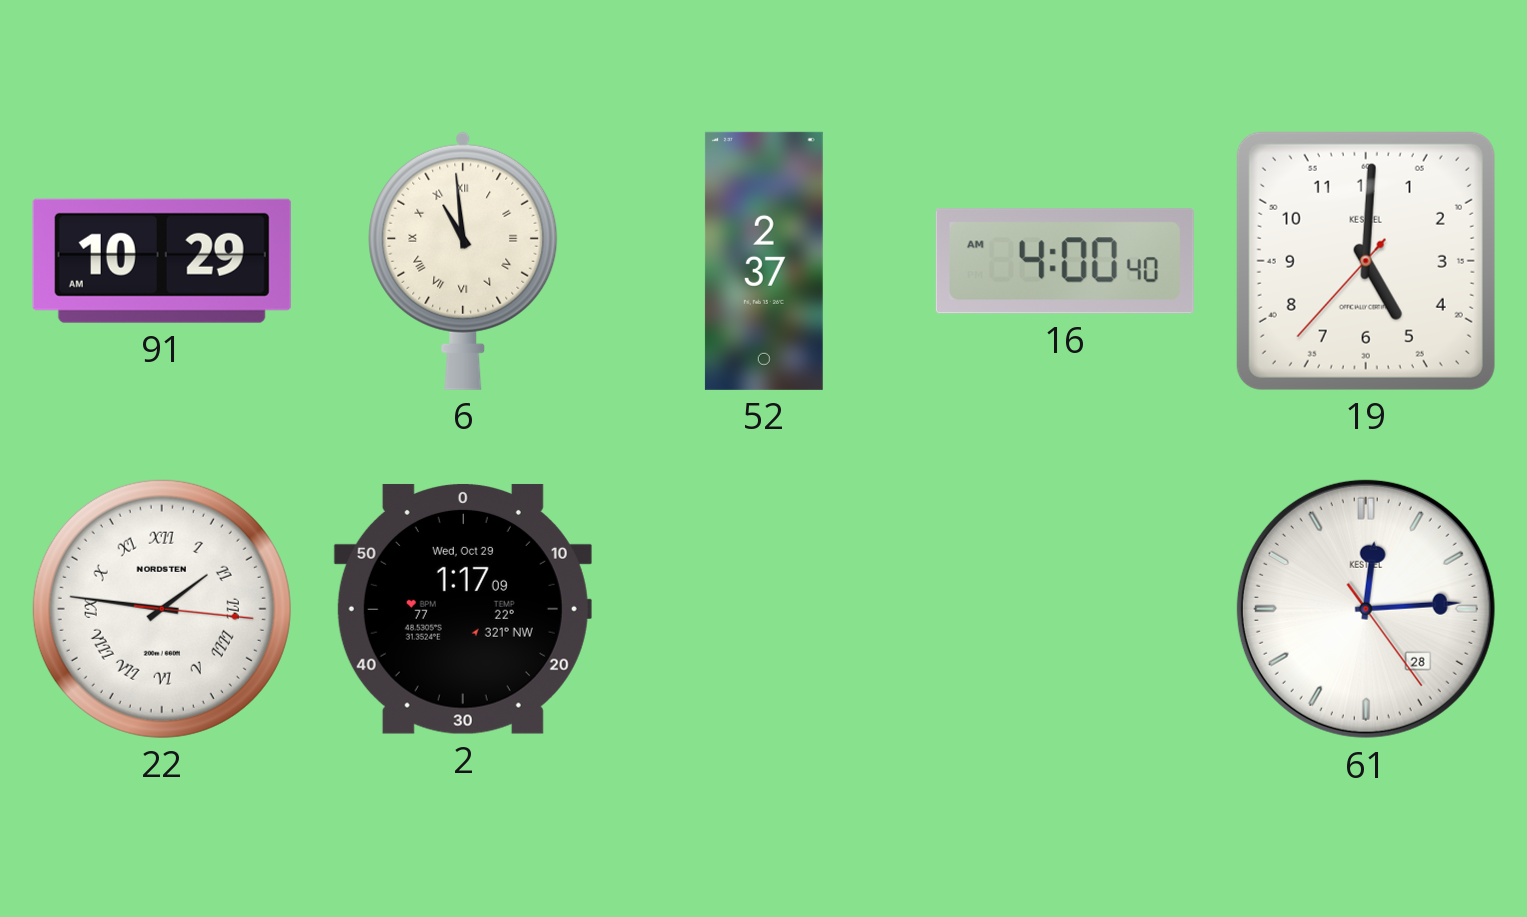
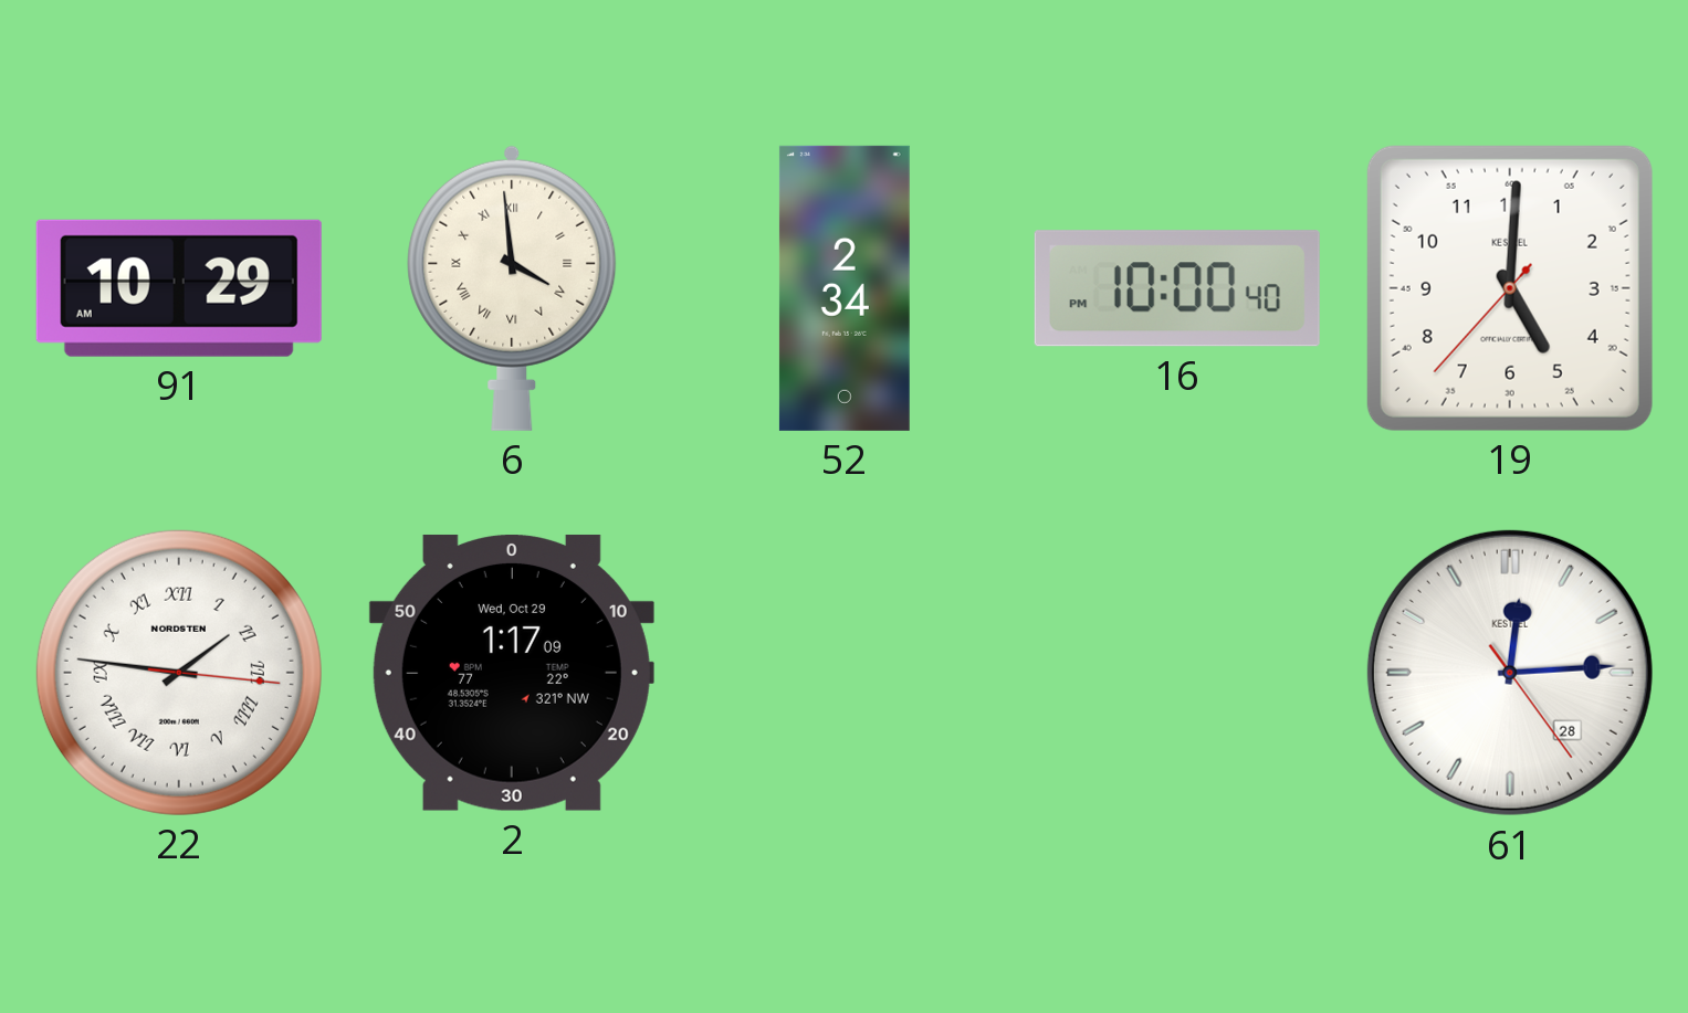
6: 10:59 -> 3:59 (512, 288)
52: 2:37 -> 2:34 (845, 288)
16: 4:00 -> 10:00 (1177, 288)
